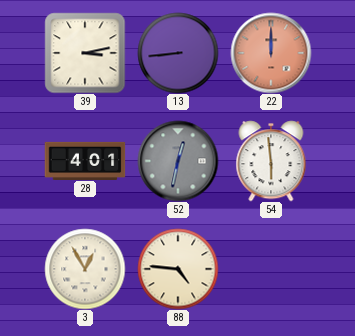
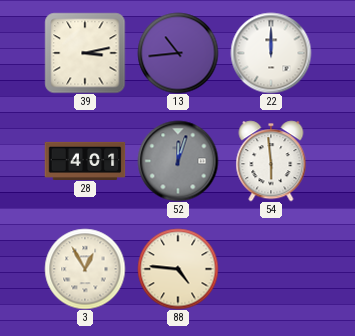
13: 8:44 -> 10:44 (178, 53)
22 dial: salmon -> white (271, 53)
52: 12:32 -> 12:03 (178, 161)
